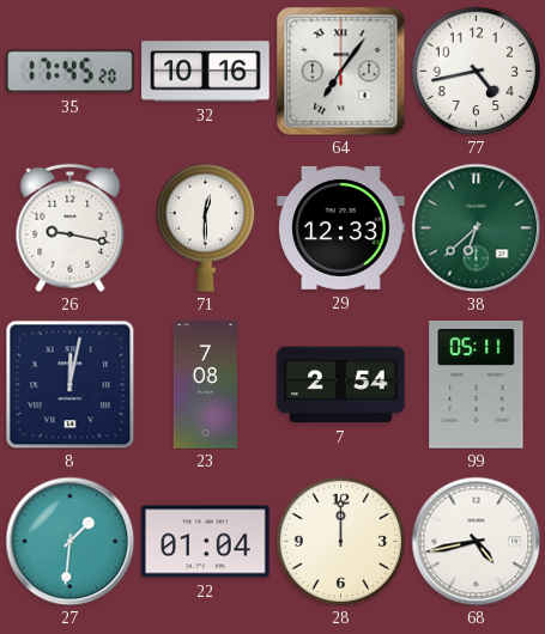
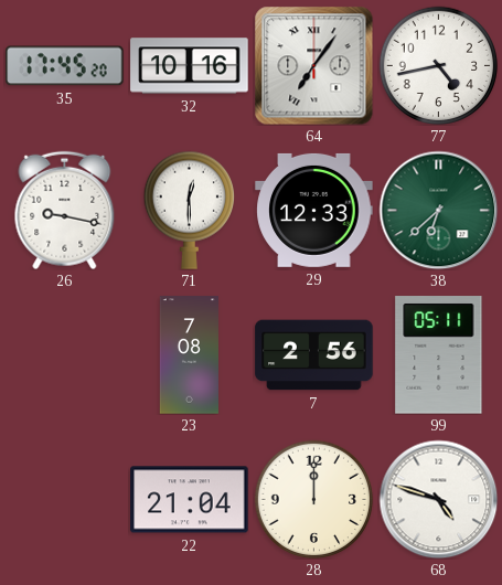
8: 12:02 -> none (69, 384)
7: 2:54 -> 2:56 (314, 355)
27: 1:31 -> none (69, 541)
22: 01:04 -> 21:04 (190, 500)
68: 4:43 -> 4:48 (438, 499)
